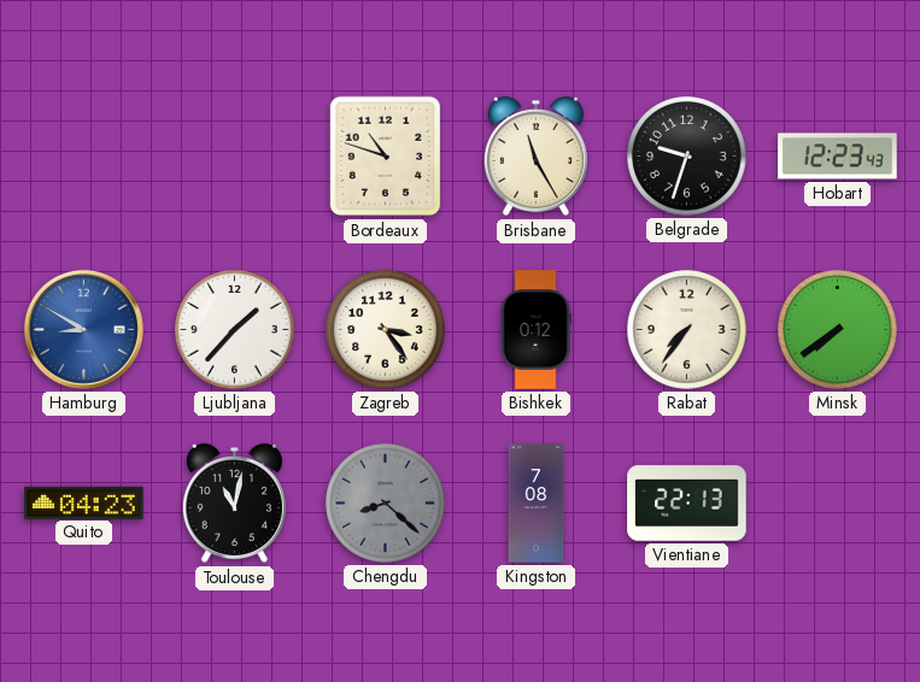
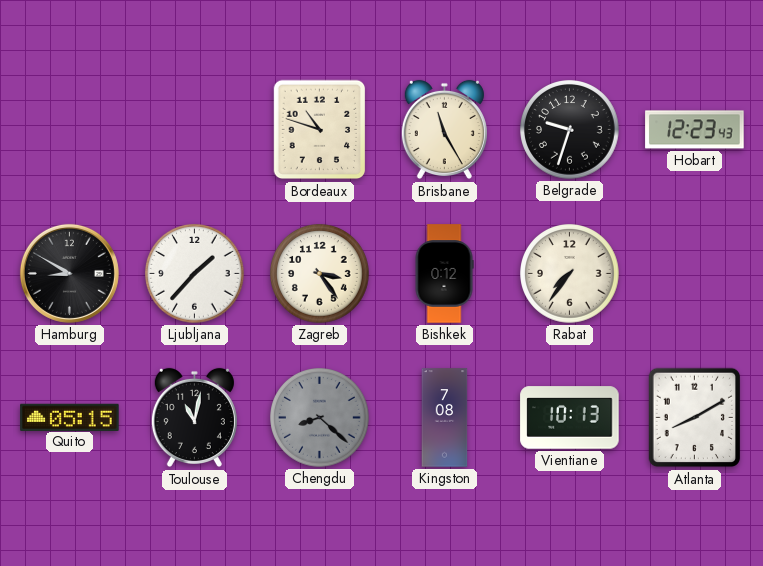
Hamburg dial: blue -> black (69, 273)
Minsk: 7:39 -> none (838, 330)
Quito: 04:23 -> 05:15 (70, 417)
Vientiane: 22:13 -> 10:13 (570, 418)
Atlanta: none -> 8:10 (695, 418)
